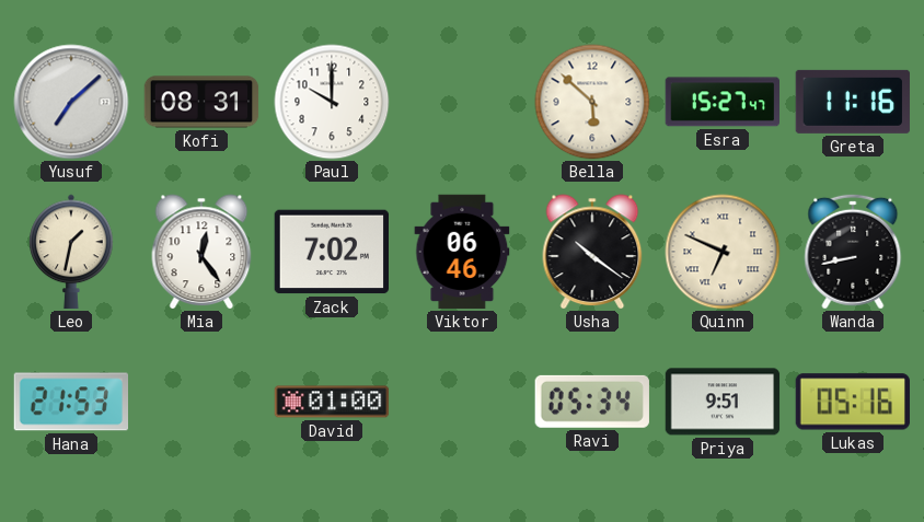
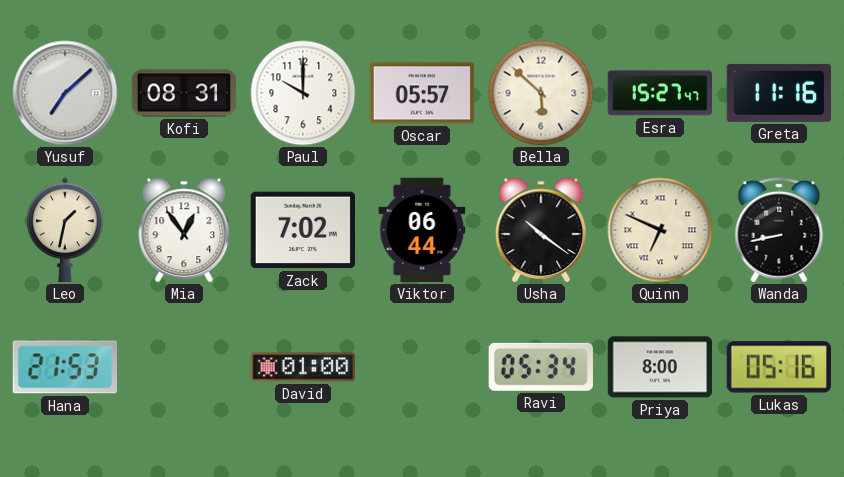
Oscar: none -> 05:57 (422, 93)
Mia: 12:24 -> 12:54 (184, 230)
Viktor: 06:46 -> 06:44 (422, 230)
Priya: 9:51 -> 8:00 (660, 367)
